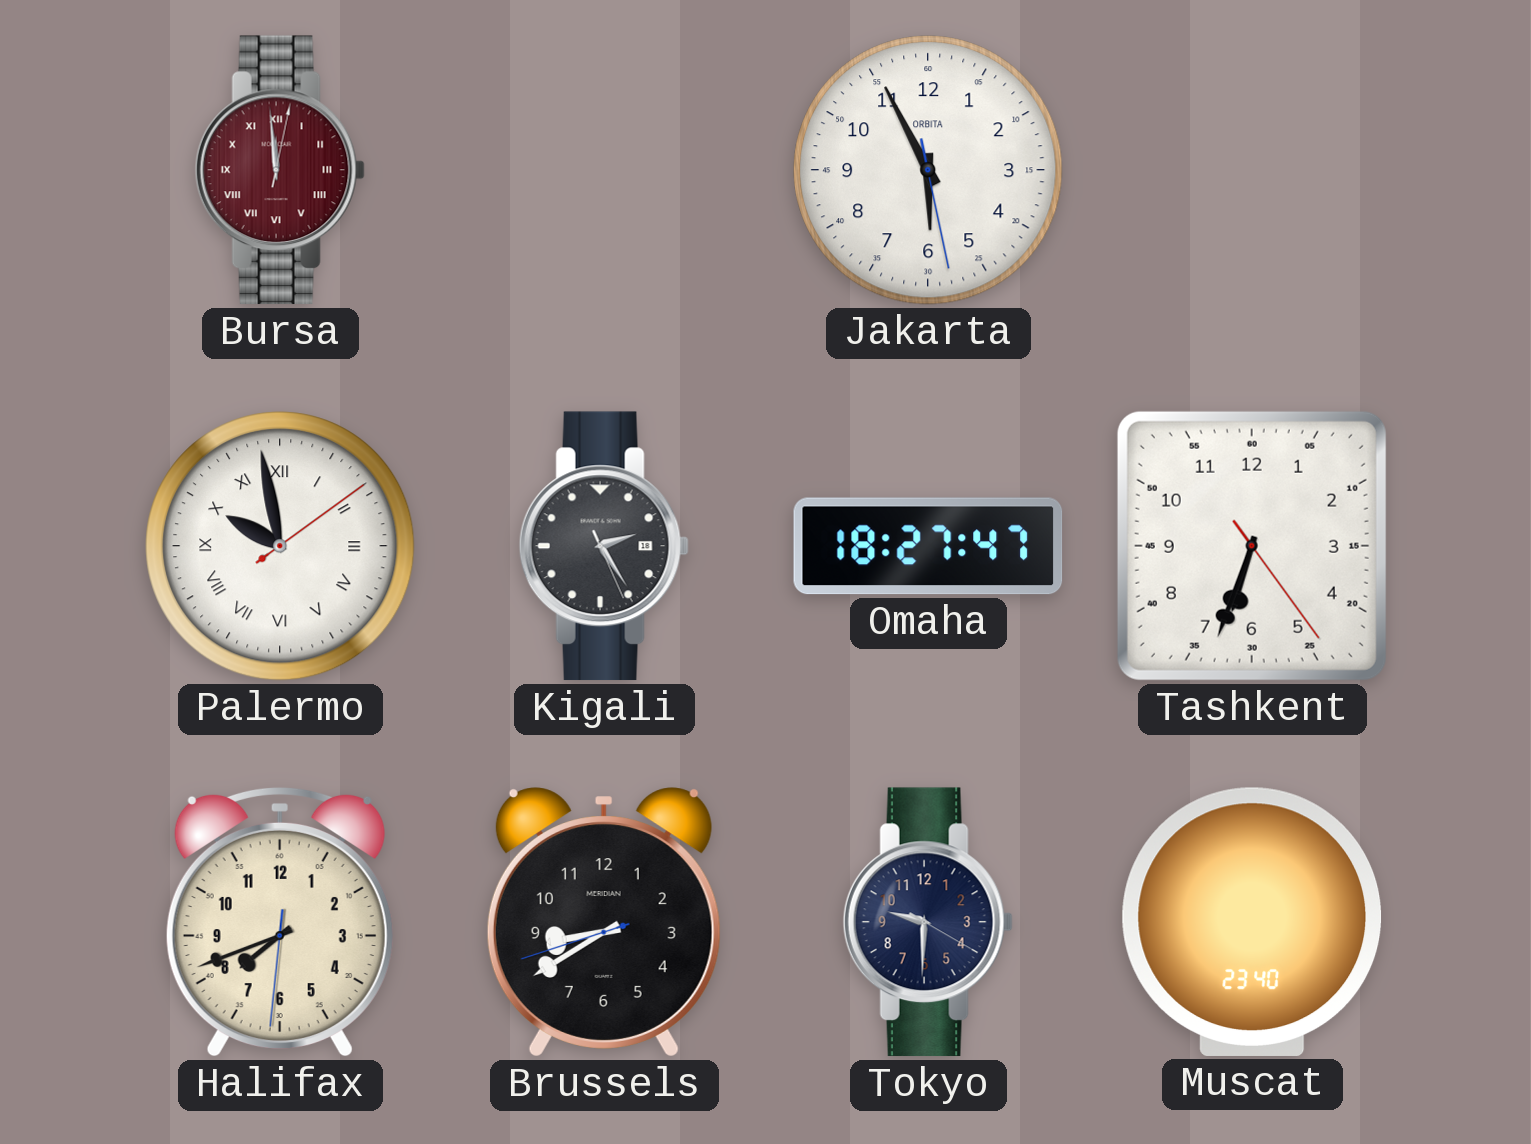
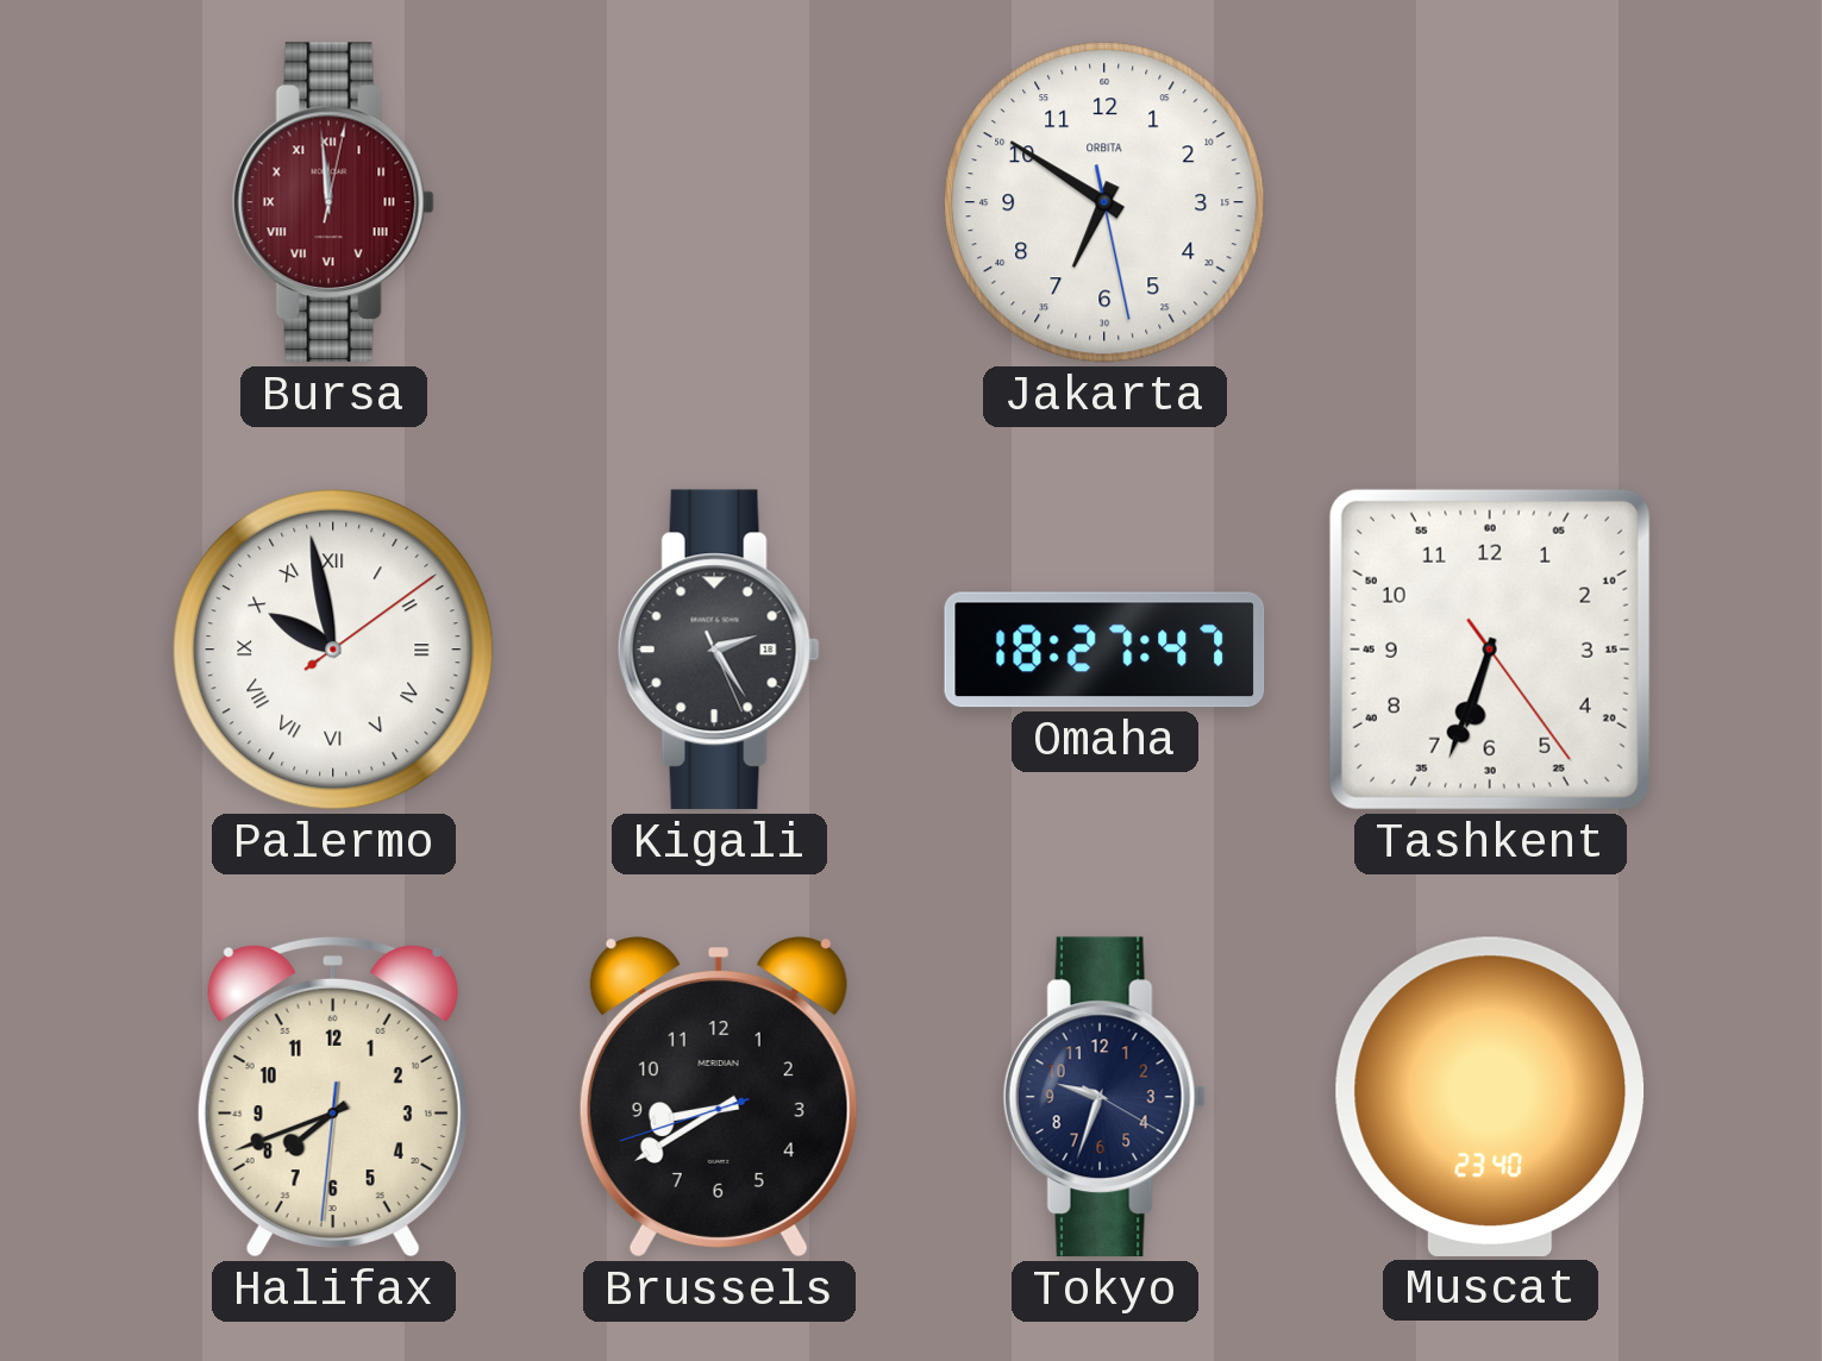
Jakarta: 5:55 -> 6:50 (1104, 202)
Tokyo: 9:30 -> 9:33 (1104, 1097)
